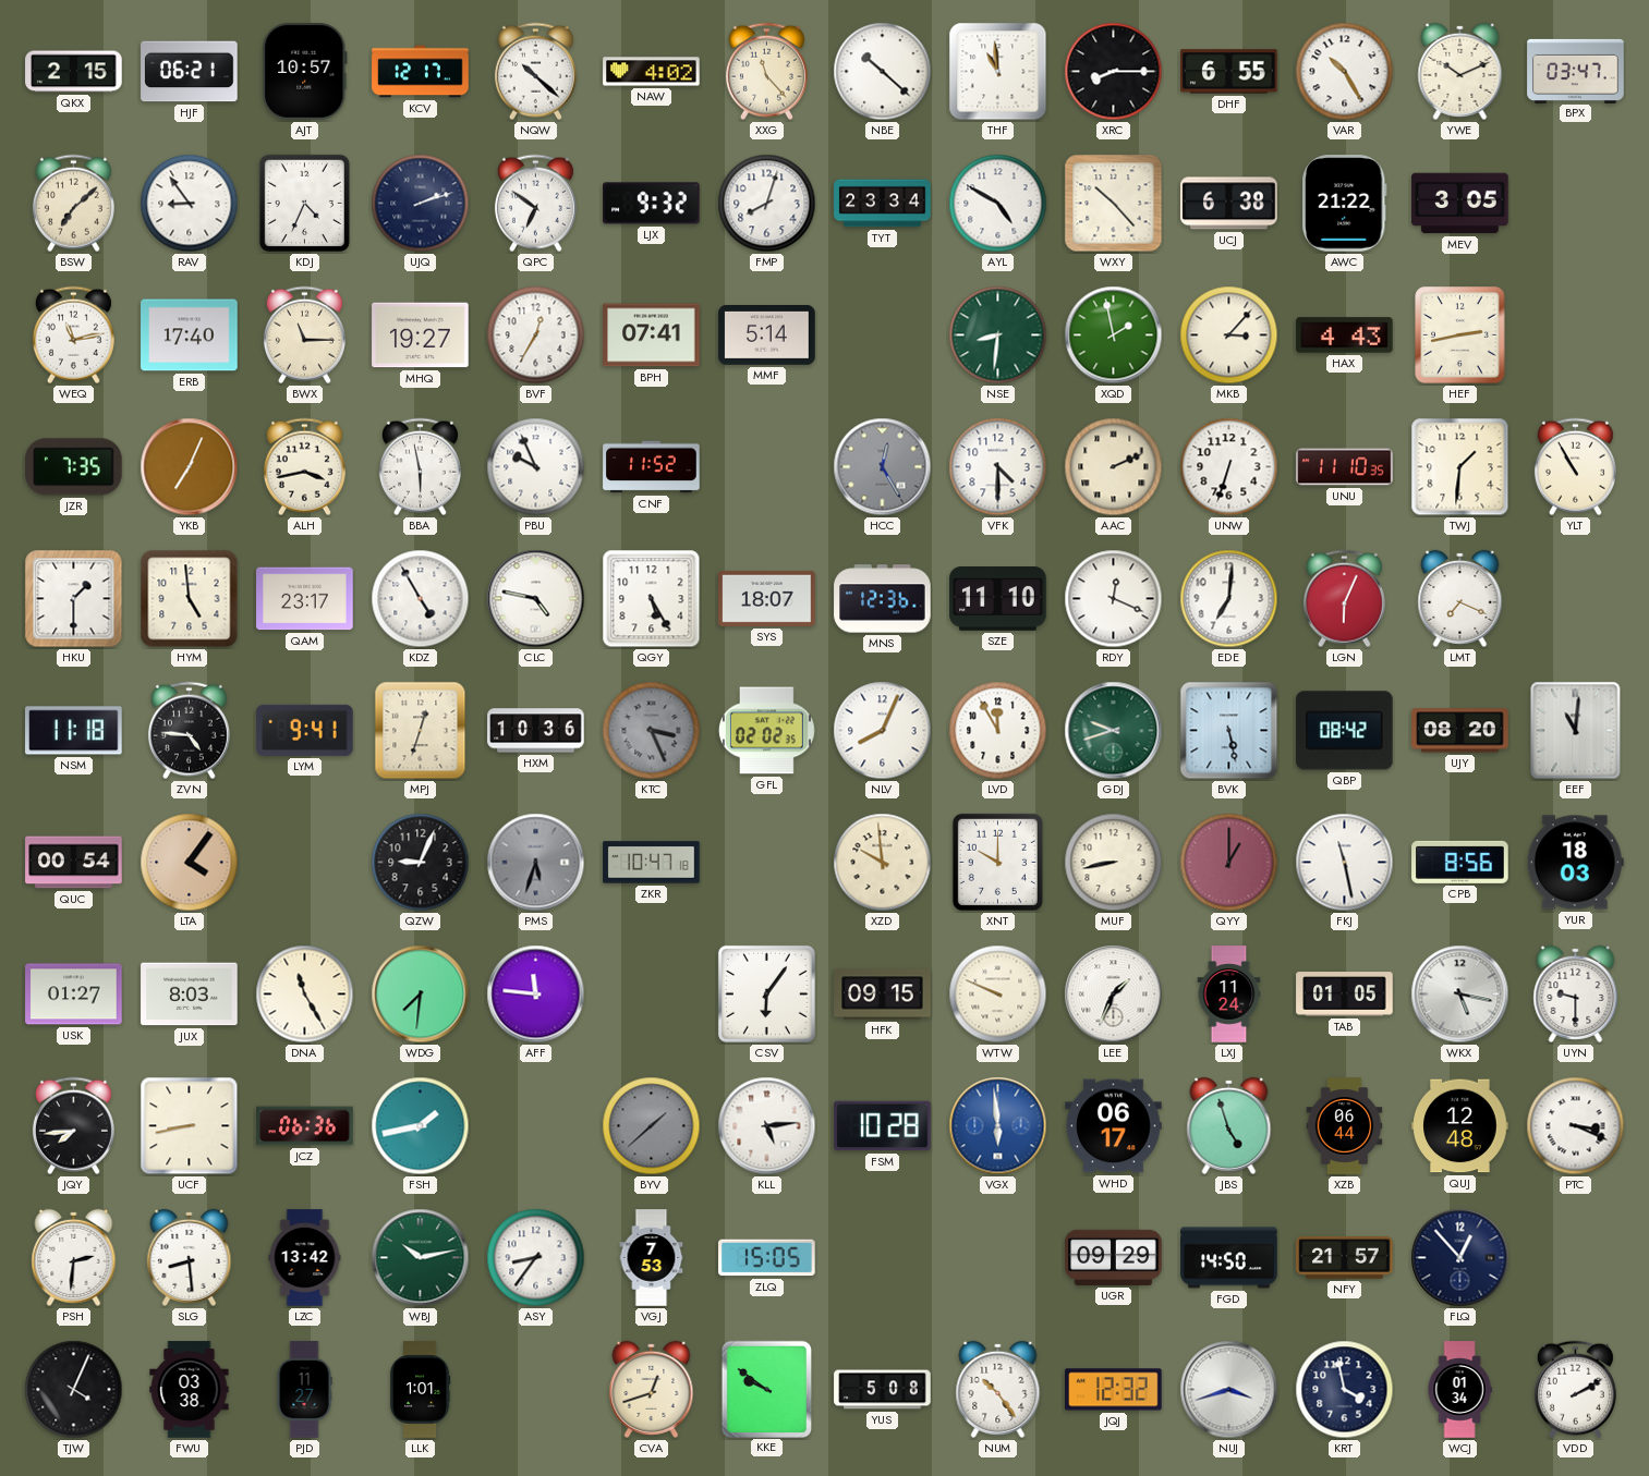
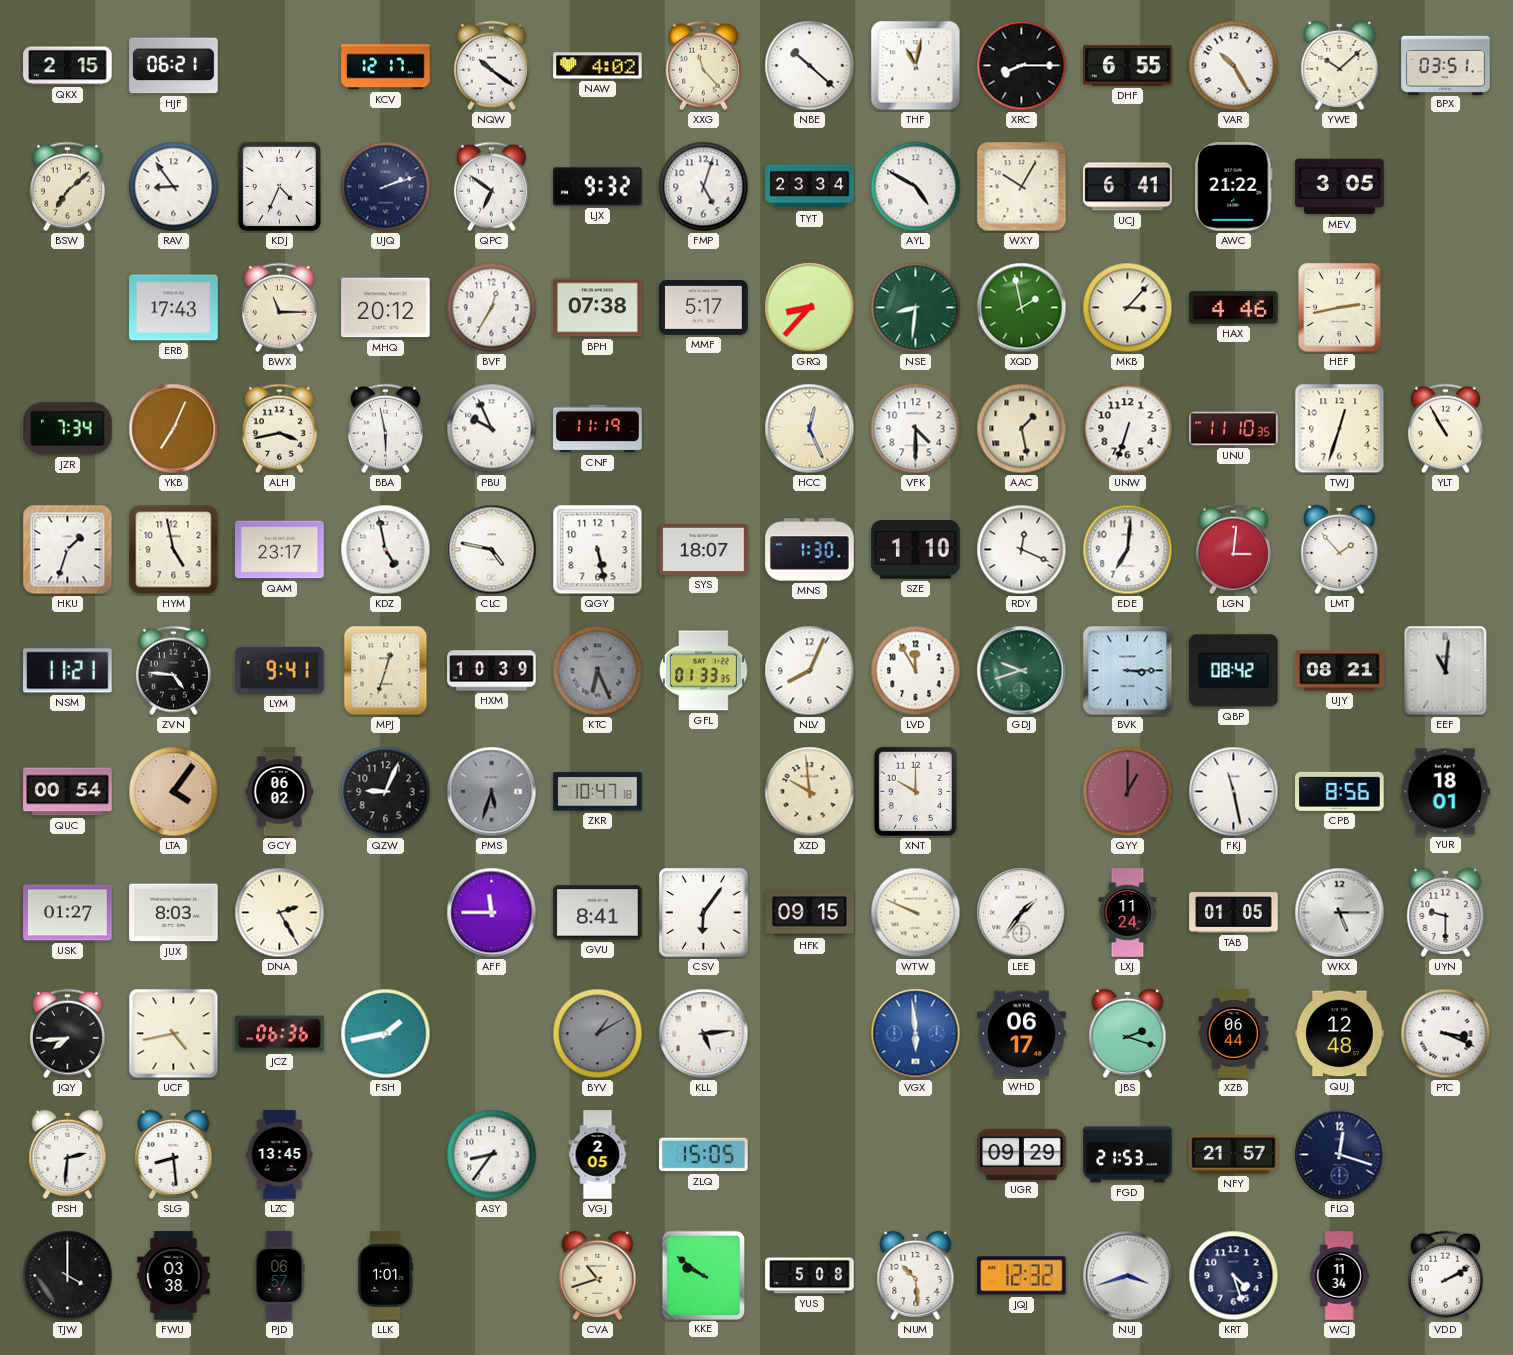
AJT: 10:57 -> none (305, 72)
NQW: 10:22 -> 10:21 (491, 66)
THF: 10:59 -> 11:02 (916, 66)
YWE: 10:11 -> 10:08 (1340, 65)
BPX: 03:47 -> 03:51 (1446, 65)
FMP: 8:03 -> 5:03 (704, 187)
WXY: 10:23 -> 10:05 (1022, 187)
UCJ: 6:38 -> 6:41 (1128, 187)
WEQ: 11:13 -> none (73, 336)
ERB: 17:40 -> 17:43 (174, 308)
MHQ: 19:27 -> 20:12 (386, 308)
BPH: 07:41 -> 07:38 (598, 308)
MMF: 5:14 -> 5:17 (704, 308)
GRQ: none -> 8:37 (810, 308)
HAX: 4:43 -> 4:46 (1234, 308)
JZR: 7:35 -> 7:34 (68, 429)
CNF: 11:52 -> 11:19 (598, 429)
HCC: 12:25 -> 12:26 (810, 429)
HCC dial: grey -> cream (810, 429)
AAC: 2:11 -> 1:28 (1022, 429)
TWJ: 1:31 -> 12:33 (1340, 429)
HKU: 1:30 -> 1:33 (68, 550)
HYM: 4:59 -> 4:58 (174, 550)
KDZ: 4:55 -> 4:58 (386, 550)
QGY: 5:25 -> 5:28 (598, 550)
MNS: 12:36 -> 1:30 (810, 550)
SZE: 11:10 -> 1:10 (916, 550)
LGN: 6:04 -> 3:01 (1233, 550)
LMT: 7:19 -> 1:53 (1340, 549)
NSM: 11:18 -> 11:21 (68, 671)
HXM: 10:36 -> 10:39 (492, 671)
KTC: 3:26 -> 6:26 (598, 671)
GFL: 02:02 -> 01:33 (703, 671)
BVK: 5:28 -> 3:15 (1128, 671)
UJY: 08:20 -> 08:21 (1340, 671)
GCY: none -> 06:02 (280, 792)
MUF: 8:43 -> none (1114, 863)
YUR: 18:03 -> 18:01 (1445, 792)
DNA: 11:25 -> 2:25 (280, 913)
WDG: 7:31 -> none (421, 995)
AFF: 11:46 -> 11:45 (492, 913)
GVU: none -> 8:41 (598, 913)
LEE: 1:34 -> 1:36 (1022, 913)
WKX: 5:17 -> 5:15 (1340, 913)
UCF: 8:43 -> 4:43 (174, 1034)
BYV: 1:38 -> 1:10 (598, 1034)
FSM: 10:28 -> none (883, 1126)
JBS: 4:57 -> 2:18 (1128, 1033)
LZC: 13:42 -> 13:45 (280, 1155)
WBJ: 10:13 -> none (421, 1258)
VGJ: 7:53 -> 2:05 (598, 1155)
FGD: 14:50 -> 21:53 (1128, 1155)
FLQ: 12:53 -> 12:18 (1340, 1155)
TJW: 4:04 -> 4:00 (68, 1276)
PJD: 11:27 -> 06:57 (279, 1276)
CVA: 12:42 -> 10:42 (598, 1275)
NUM: 10:24 -> 10:29 (916, 1275)
KRT: 3:58 -> 4:27 (1234, 1276)
WCJ: 01:34 -> 11:34 (1339, 1276)
